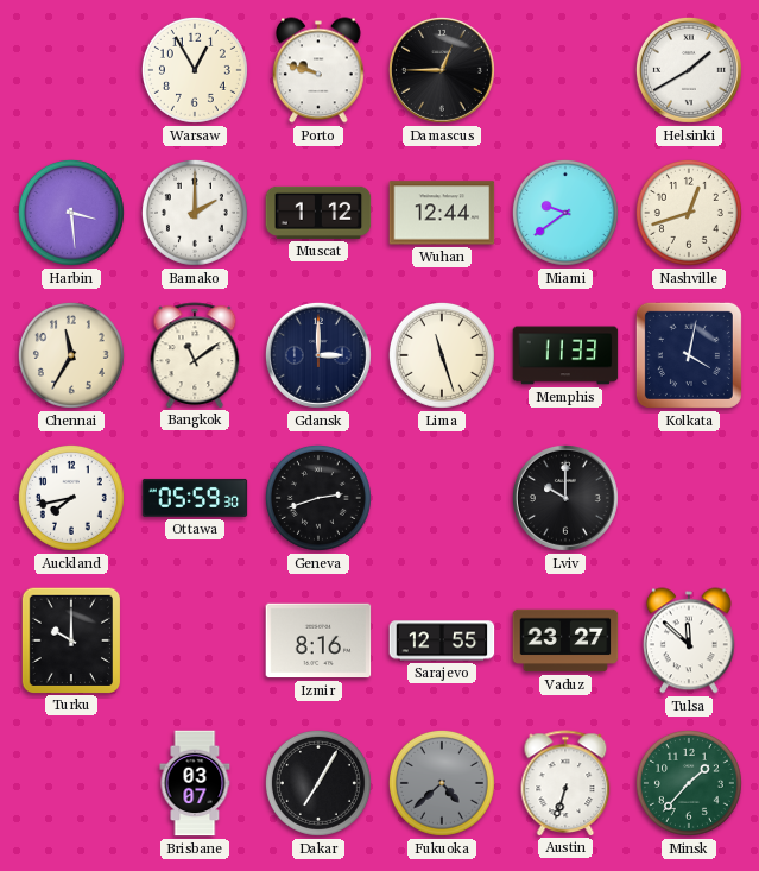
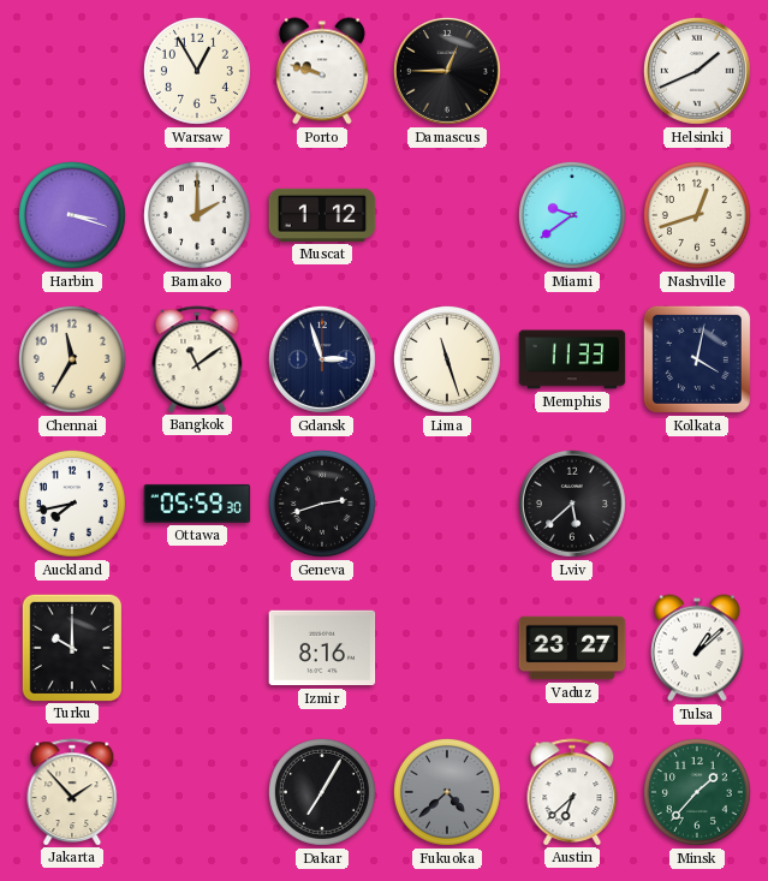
Helsinki: 1:40 -> 1:41 (697, 71)
Harbin: 3:29 -> 3:18 (72, 215)
Wuhan: 12:44 -> none (442, 213)
Gdansk: 3:00 -> 2:57 (322, 359)
Lviv: 10:00 -> 5:38 (572, 504)
Sarajevo: 12:55 -> none (442, 640)
Tulsa: 11:52 -> 1:08 (697, 648)
Jakarta: none -> 1:53 (72, 792)
Brisbane: 03:07 -> none (195, 783)
Austin: 6:33 -> 6:38 (572, 792)
